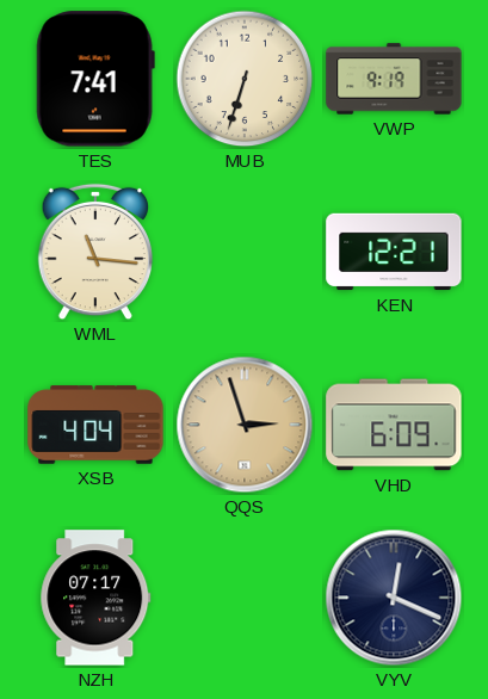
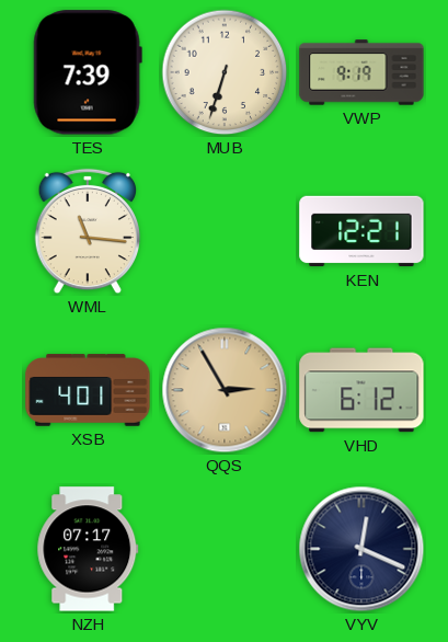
TES: 7:41 -> 7:39 (88, 72)
XSB: 4:04 -> 4:01 (88, 390)
QQS: 2:57 -> 2:55 (225, 390)
VHD: 6:09 -> 6:12 (361, 390)
